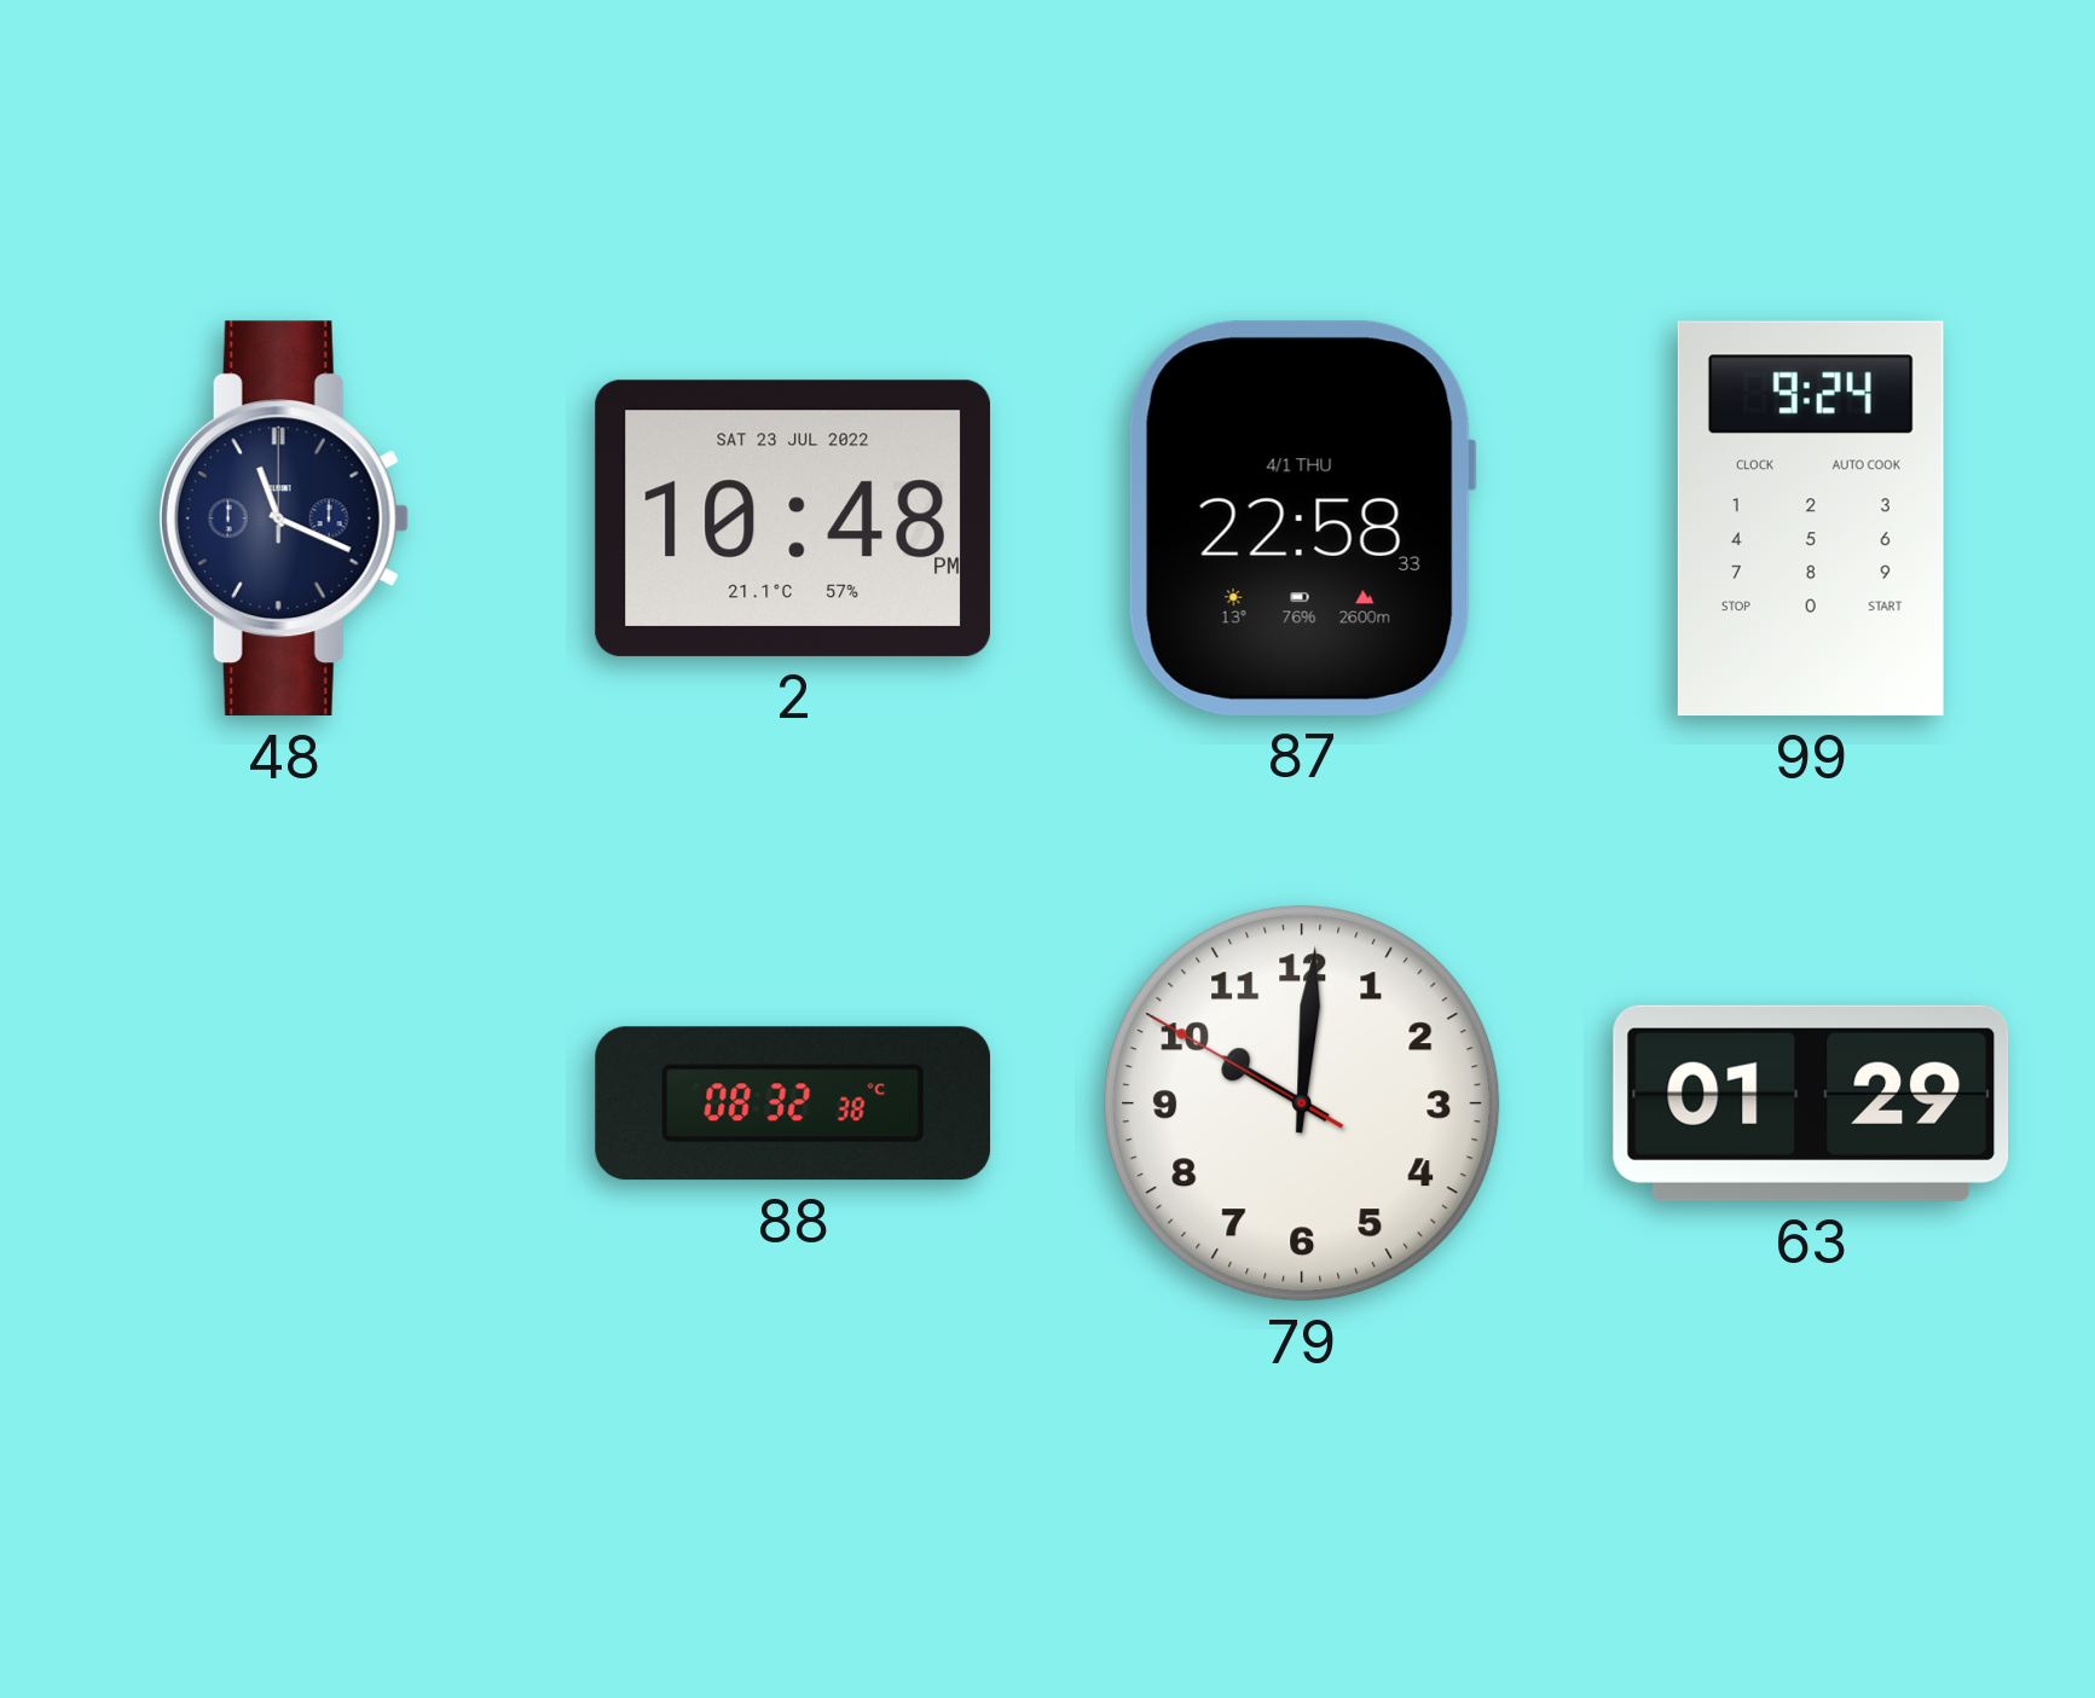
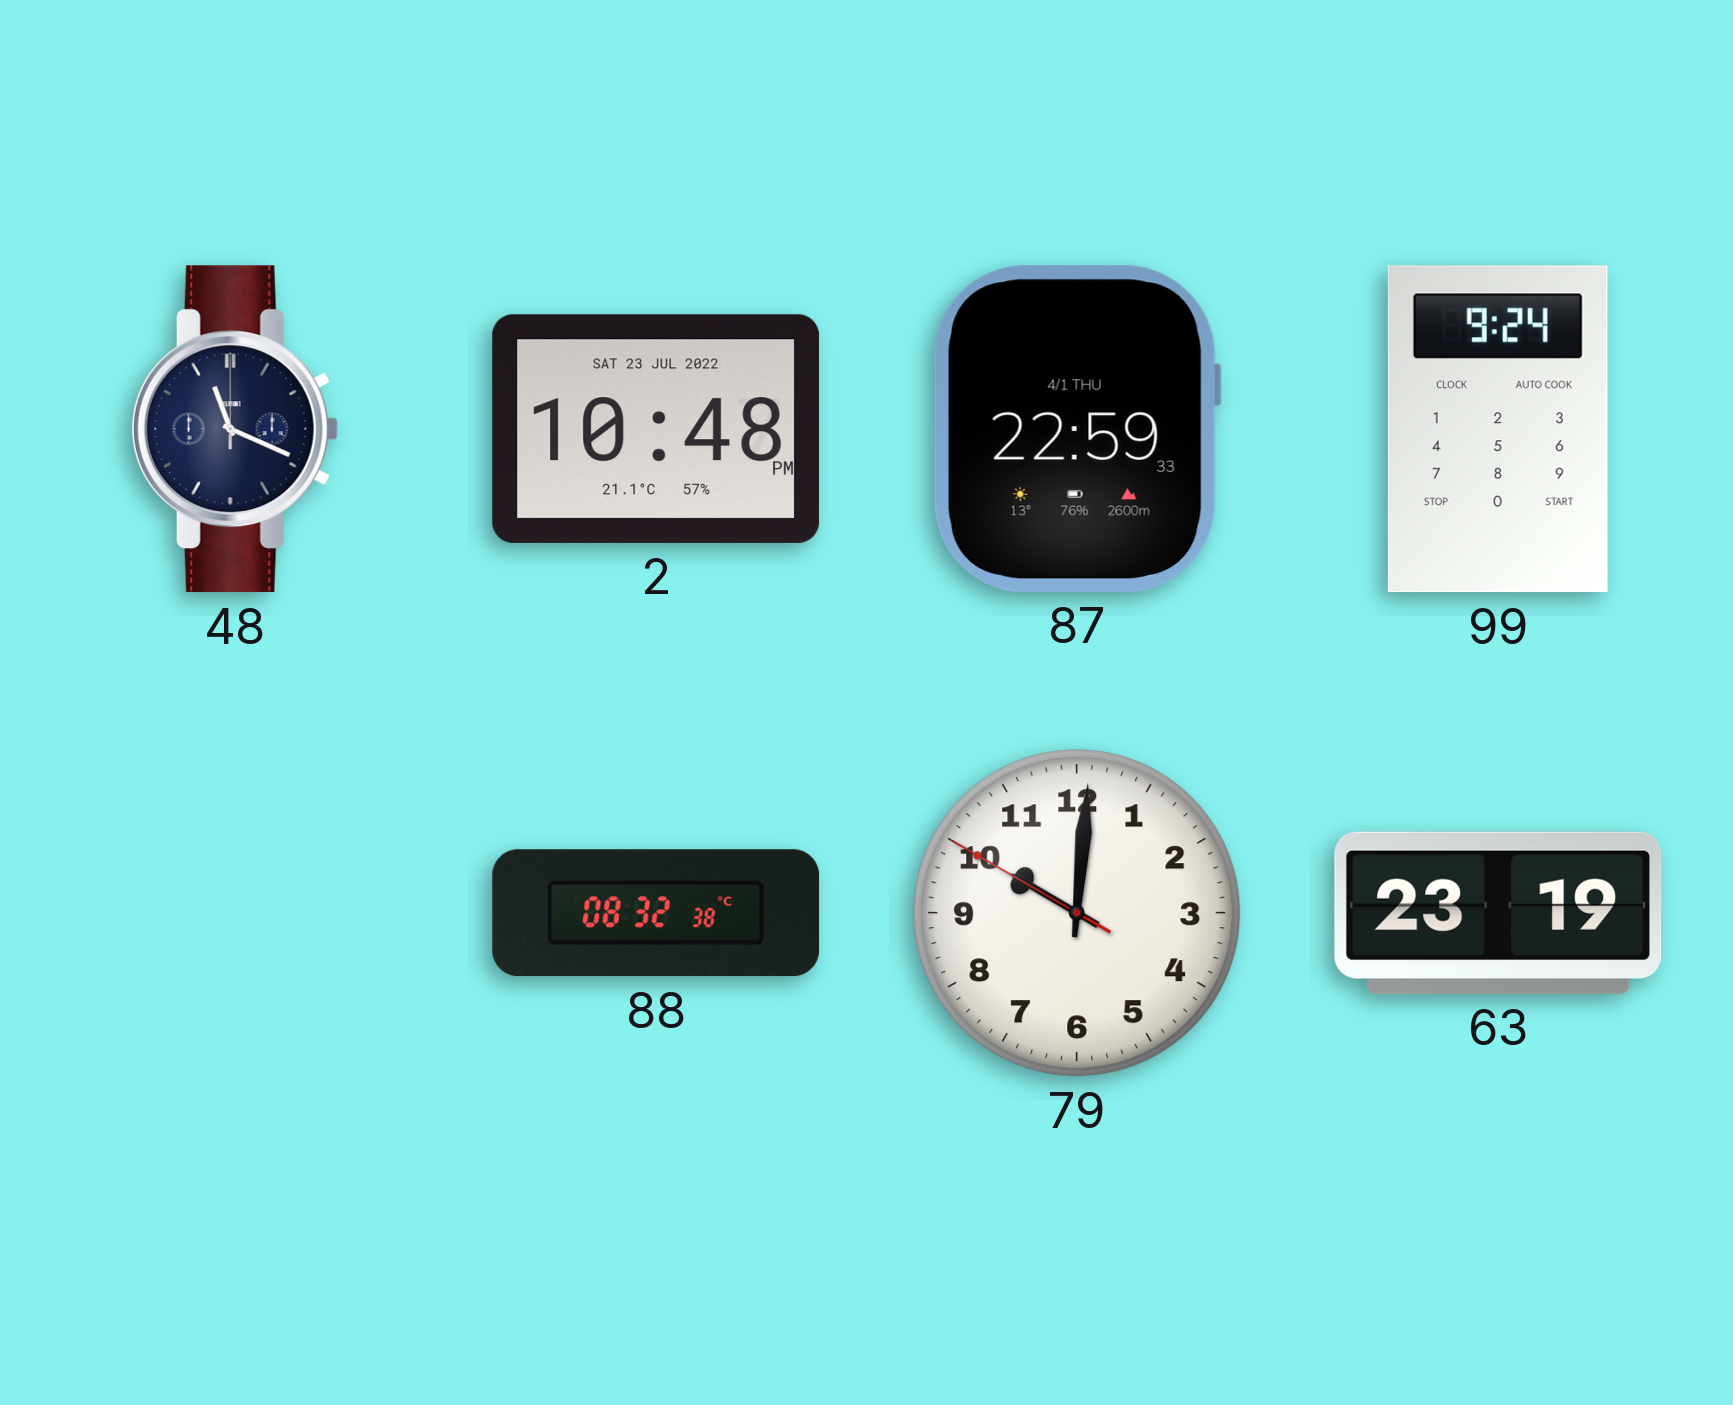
87: 22:58 -> 22:59 (1077, 429)
63: 01:29 -> 23:19 (1498, 913)
